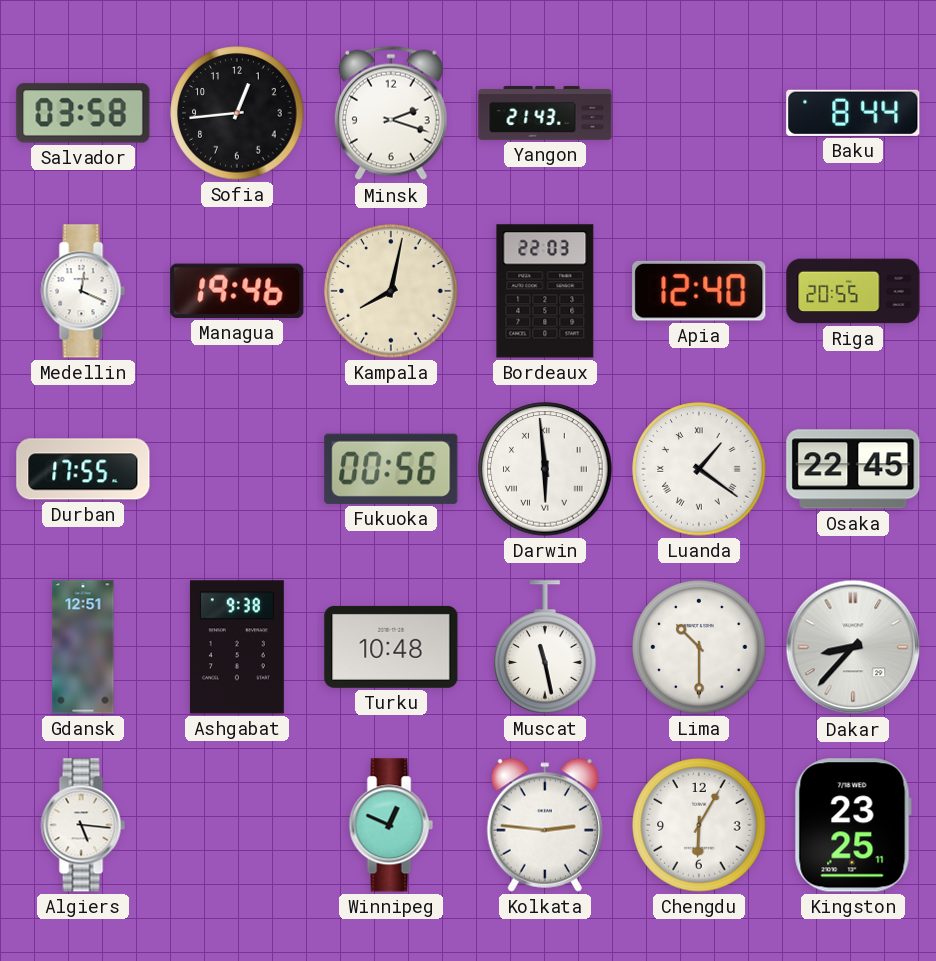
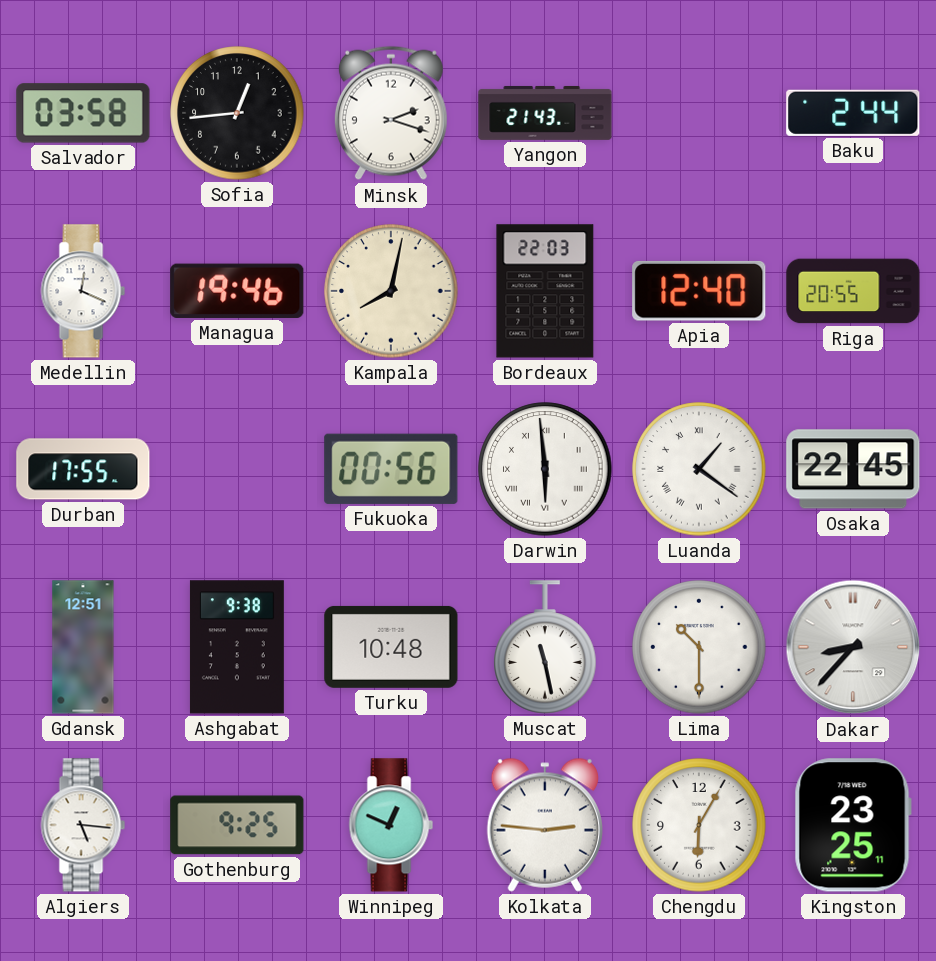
Baku: 8:44 -> 2:44 (853, 113)
Gothenburg: none -> 9:25 (237, 825)
